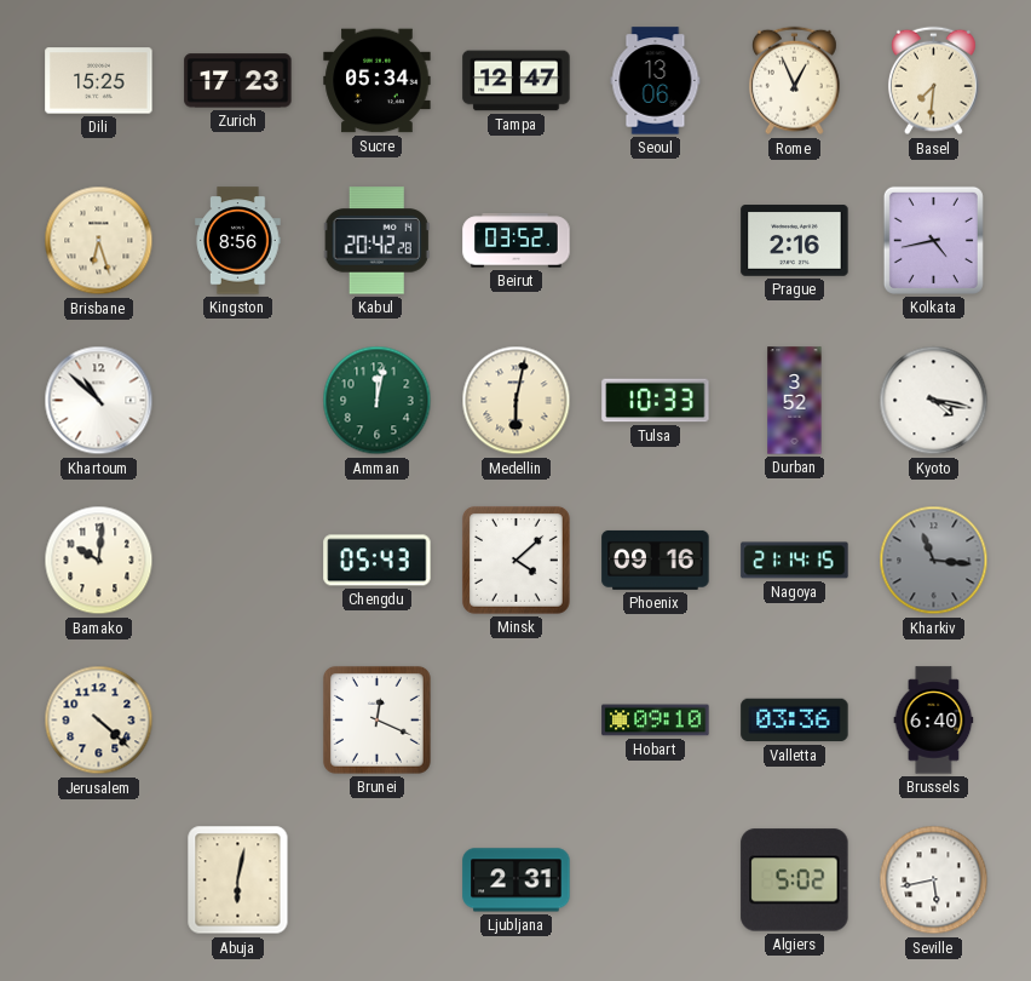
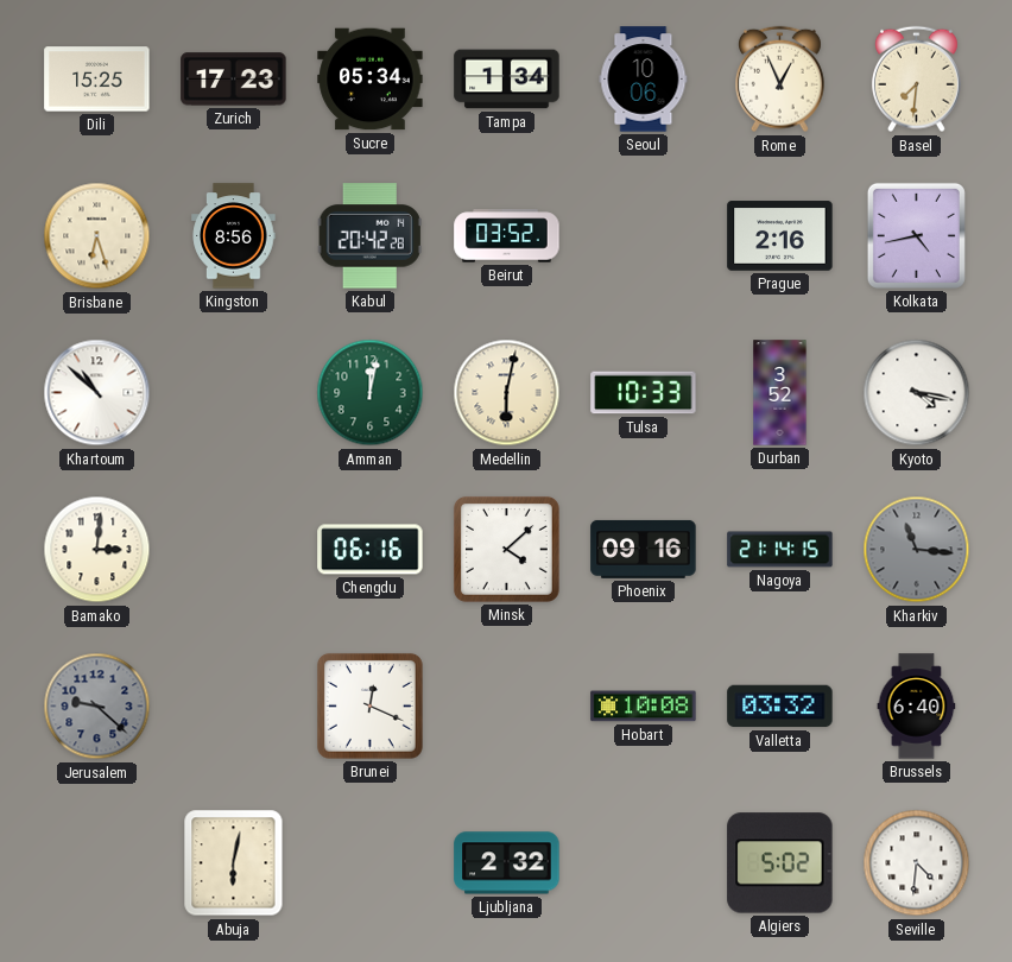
Tampa: 12:47 -> 1:34 (507, 80)
Seoul: 13:06 -> 10:06 (644, 80)
Bamako: 10:01 -> 3:01 (97, 550)
Chengdu: 05:43 -> 06:16 (371, 550)
Jerusalem: 4:22 -> 9:22 (97, 707)
Jerusalem dial: cream -> grey (97, 707)
Hobart: 09:10 -> 10:08 (644, 707)
Valletta: 03:36 -> 03:32 (780, 707)
Ljubljana: 2:31 -> 2:32 (507, 863)
Seville: 5:43 -> 4:31 (917, 863)
